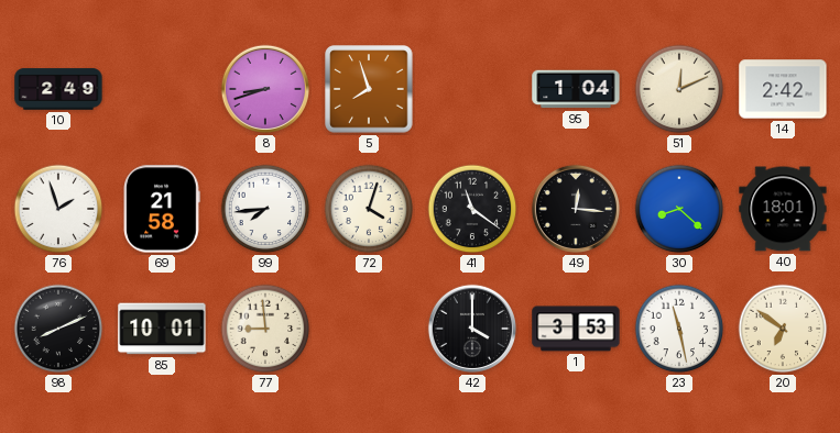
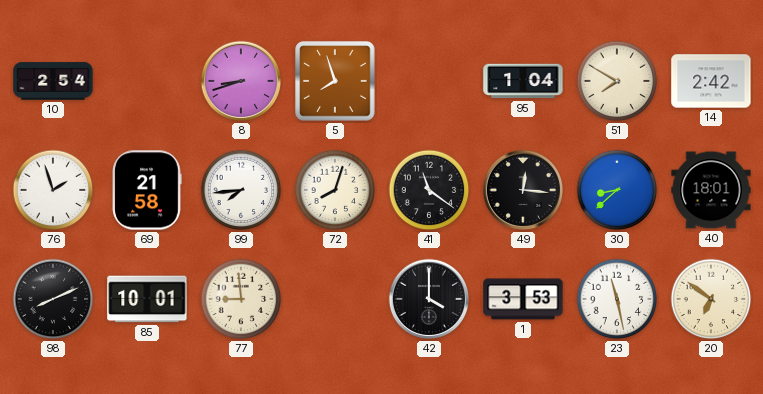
10: 2:49 -> 2:54 (53, 81)
51: 12:11 -> 7:50 (617, 81)
72: 4:03 -> 8:03 (335, 190)
30: 8:22 -> 8:38 (617, 190)
